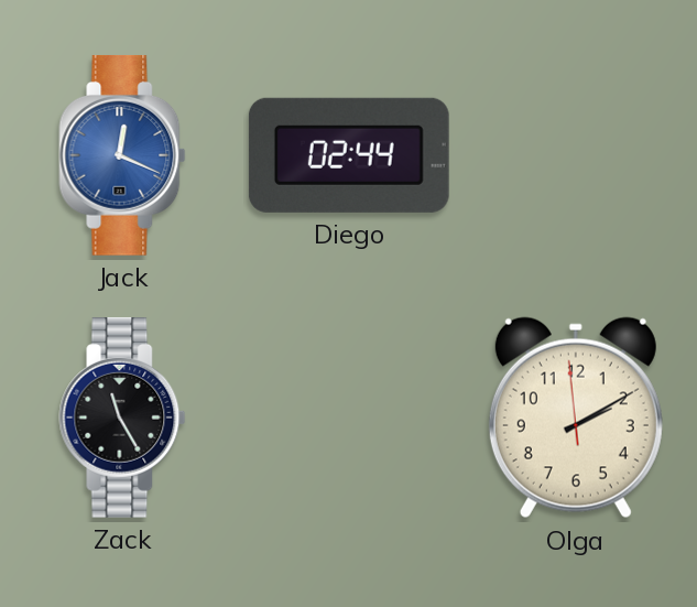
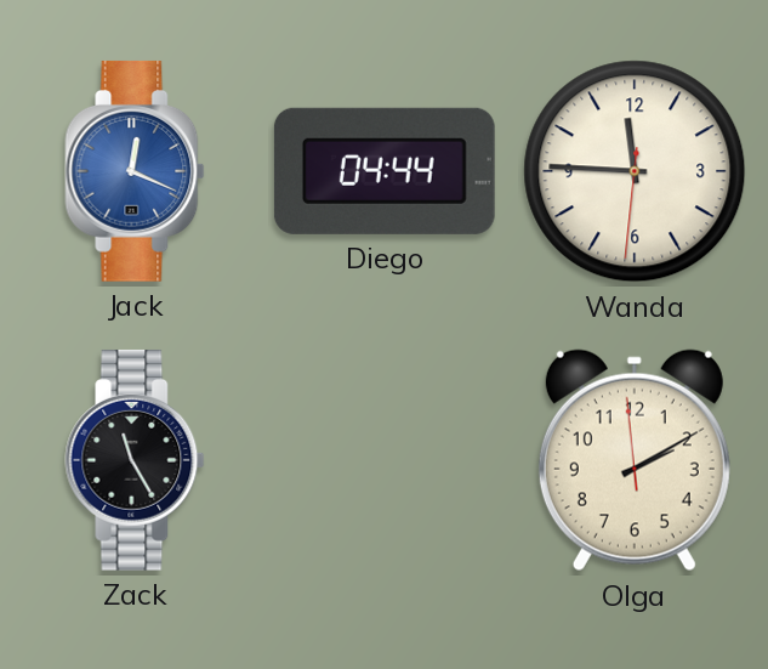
Diego: 02:44 -> 04:44 (385, 171)
Wanda: none -> 11:45 (635, 171)
